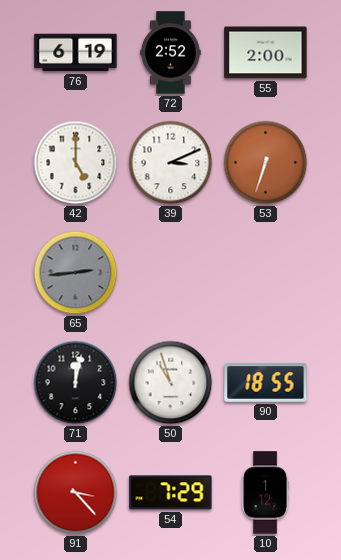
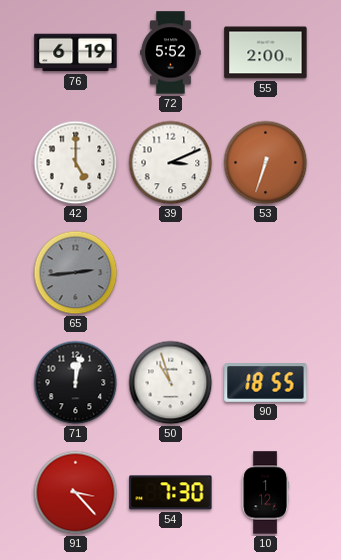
72: 2:52 -> 5:52 (171, 53)
54: 7:29 -> 7:30 (171, 493)
